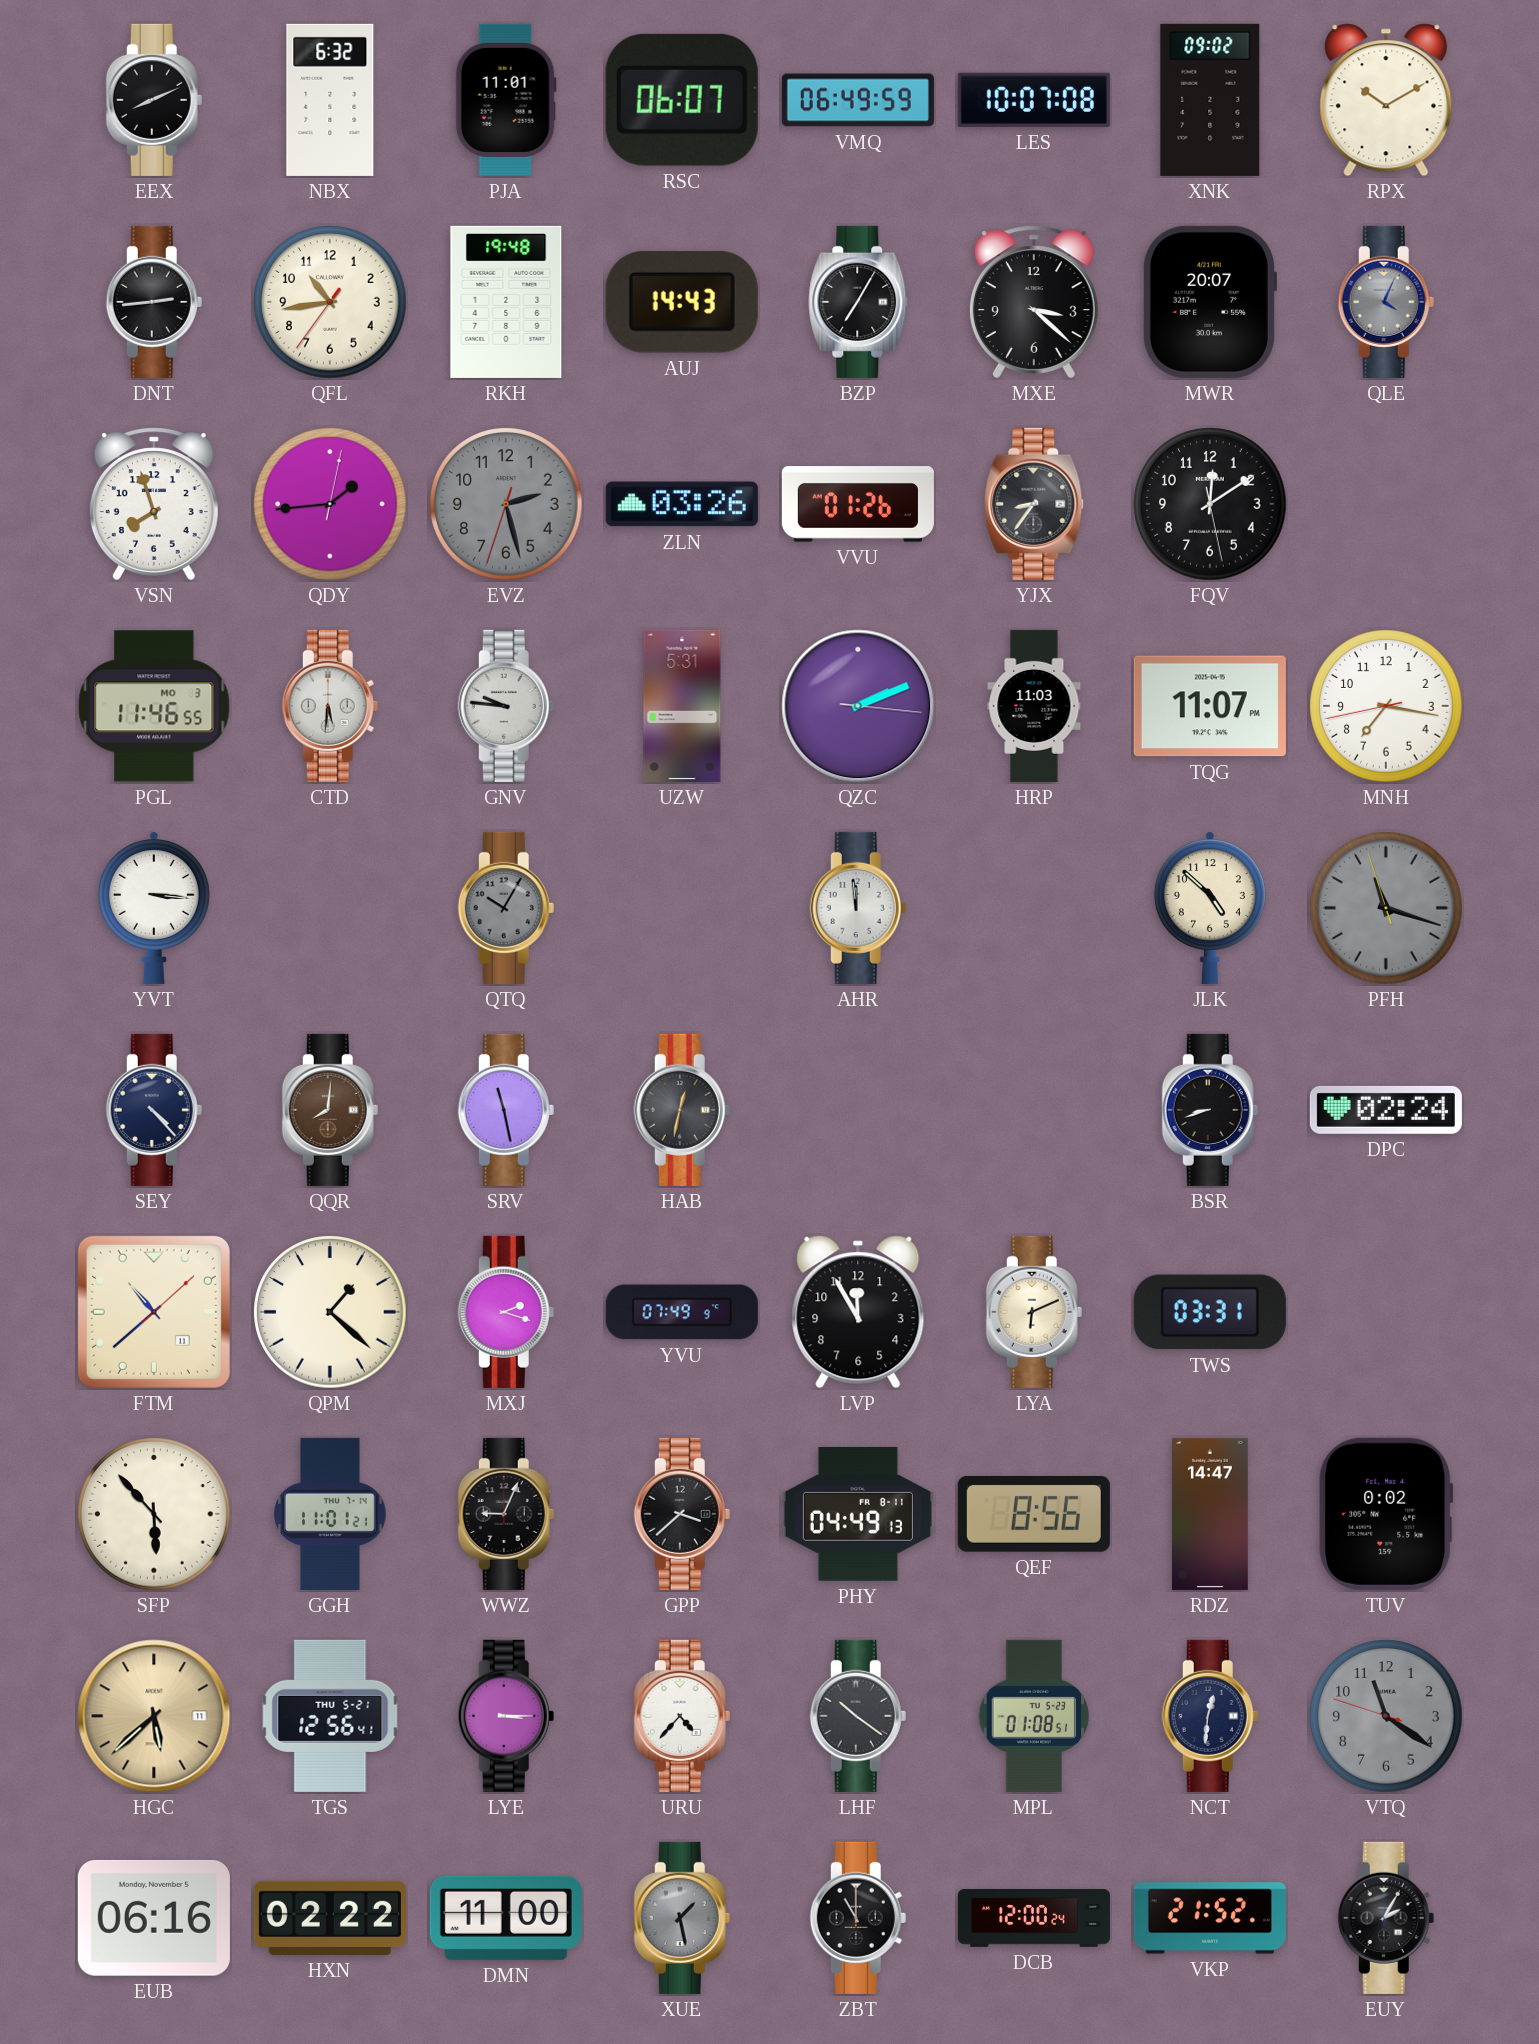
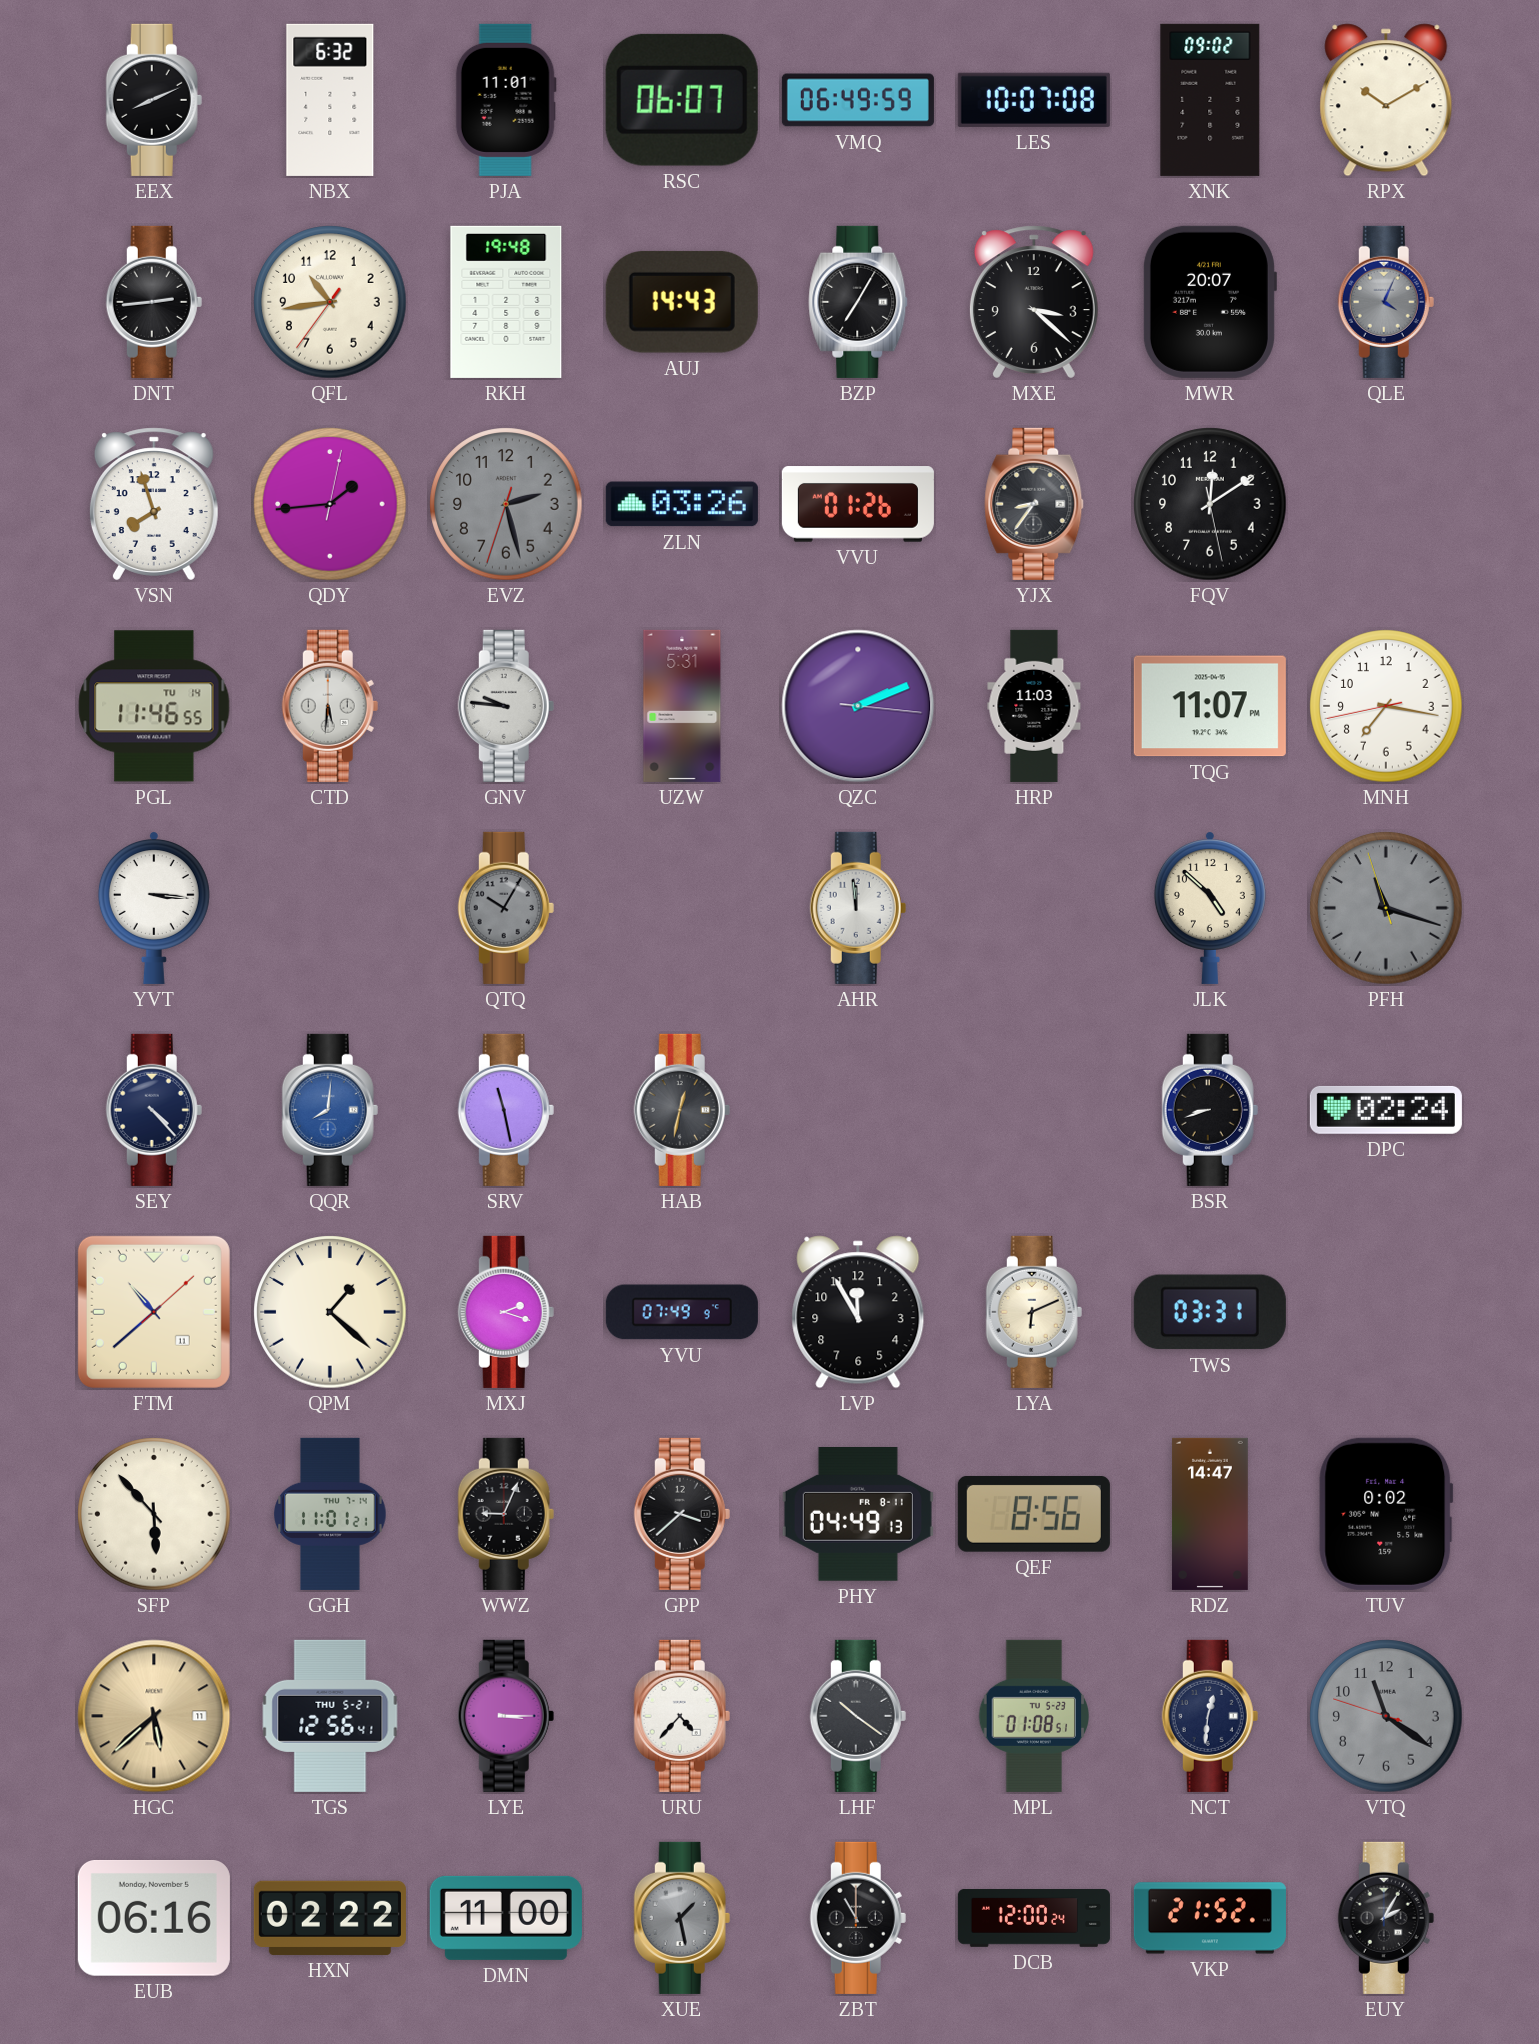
PGL date: MO 3 -> TU 14 (154, 706)
QQR dial: brown -> blue (330, 1110)
